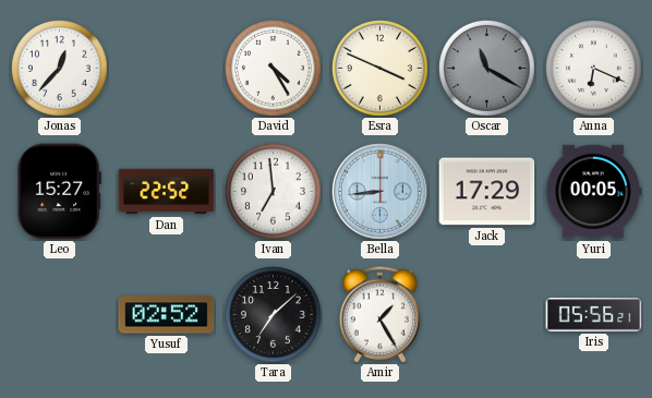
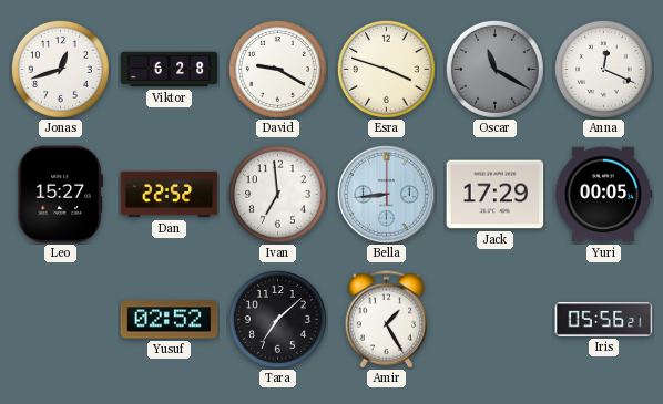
Jonas: 12:37 -> 12:42 (60, 69)
Viktor: none -> 6:28 (170, 70)
David: 4:25 -> 9:20 (277, 69)
Esra: 3:49 -> 3:48 (386, 69)
Anna: 6:19 -> 12:19 (603, 69)
